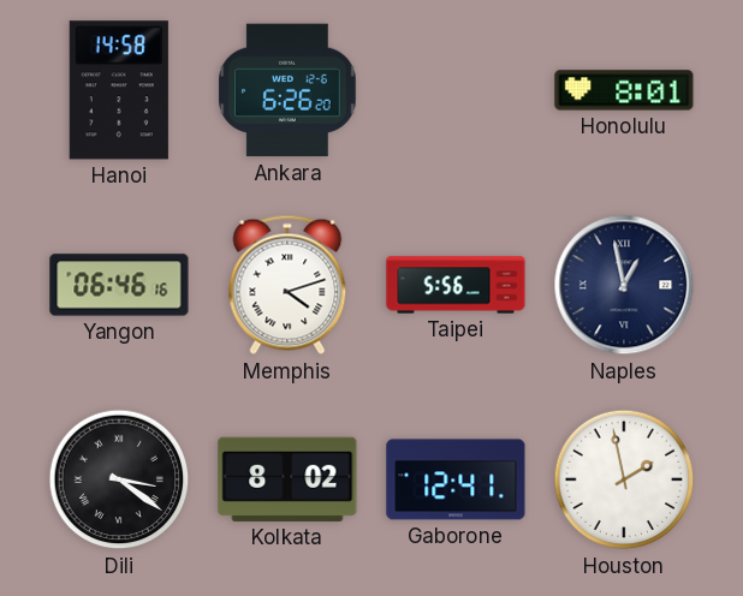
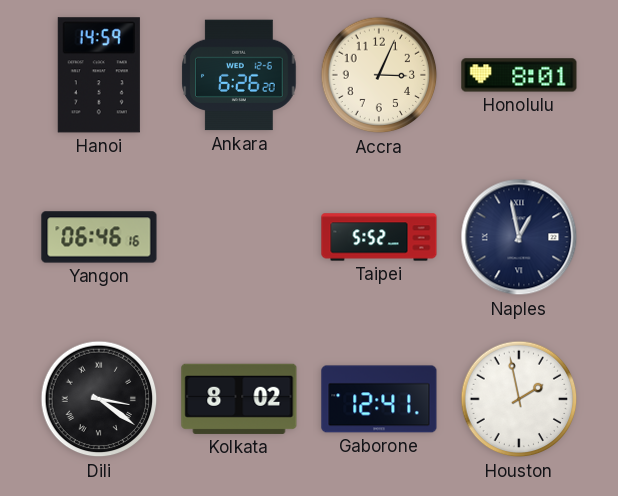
Hanoi: 14:58 -> 14:59 (99, 75)
Accra: none -> 3:04 (379, 75)
Memphis: 4:12 -> none (287, 285)
Taipei: 5:56 -> 5:52 (379, 237)
